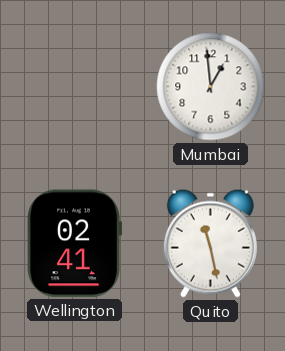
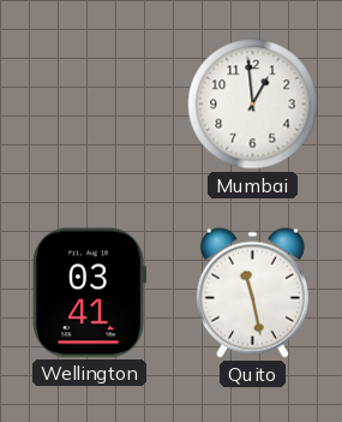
Wellington: 02:41 -> 03:41 (89, 293)
